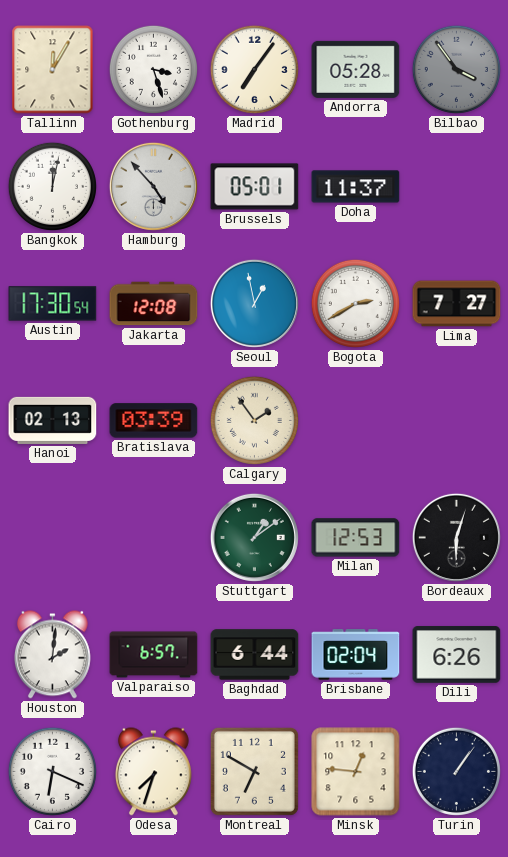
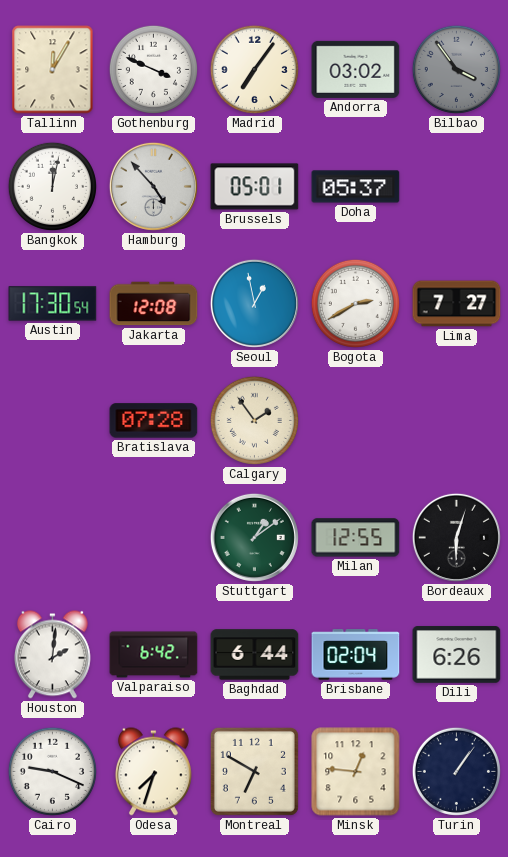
Gothenburg: 3:27 -> 3:49 (153, 69)
Andorra: 05:28 -> 03:02 (356, 69)
Doha: 11:37 -> 05:37 (356, 187)
Hanoi: 02:13 -> none (53, 420)
Bratislava: 03:39 -> 07:28 (154, 421)
Milan: 12:53 -> 12:55 (356, 538)
Valparaiso: 6:57 -> 6:42 (154, 655)
Cairo: 6:19 -> 9:19 (52, 771)
